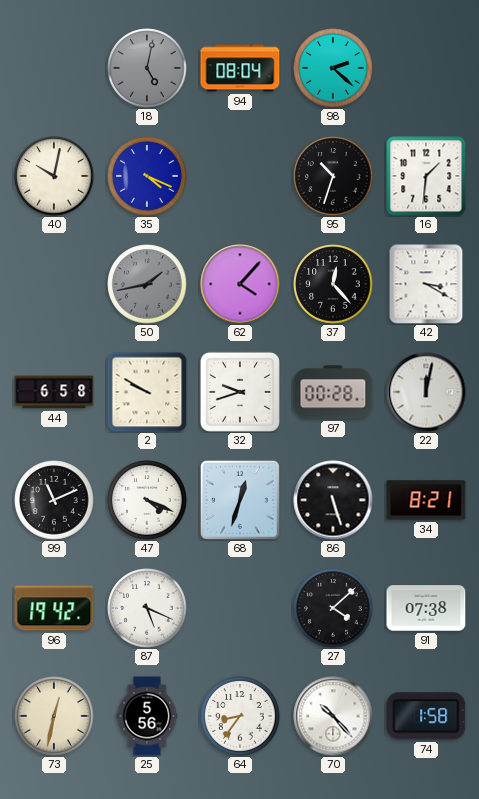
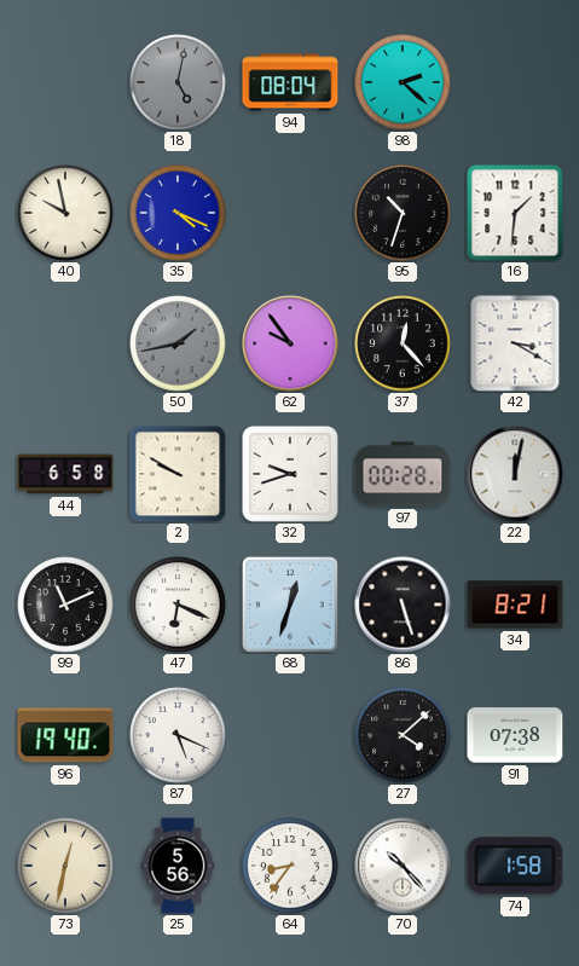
40: 10:02 -> 9:58 (65, 213)
62: 4:07 -> 9:54 (290, 343)
47: 4:19 -> 6:19 (178, 605)
96: 19:42 -> 19:40 (65, 735)
